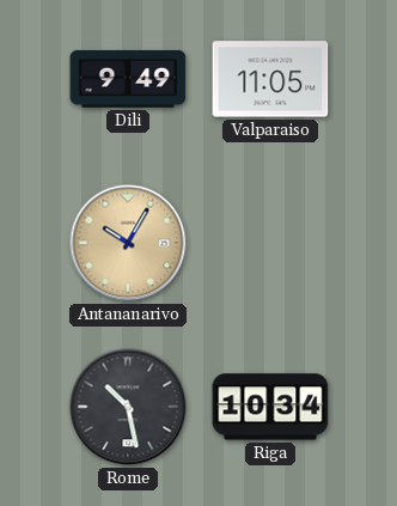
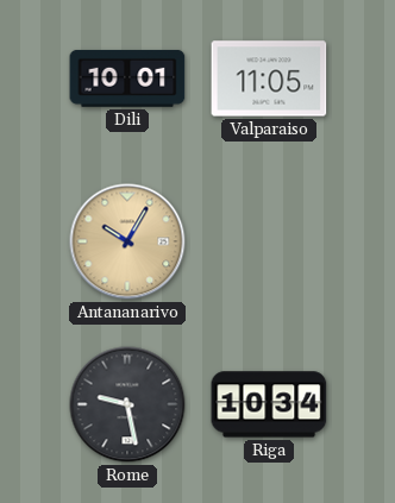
Dili: 9:49 -> 10:01 (127, 78)
Rome: 10:28 -> 9:28 (127, 404)
